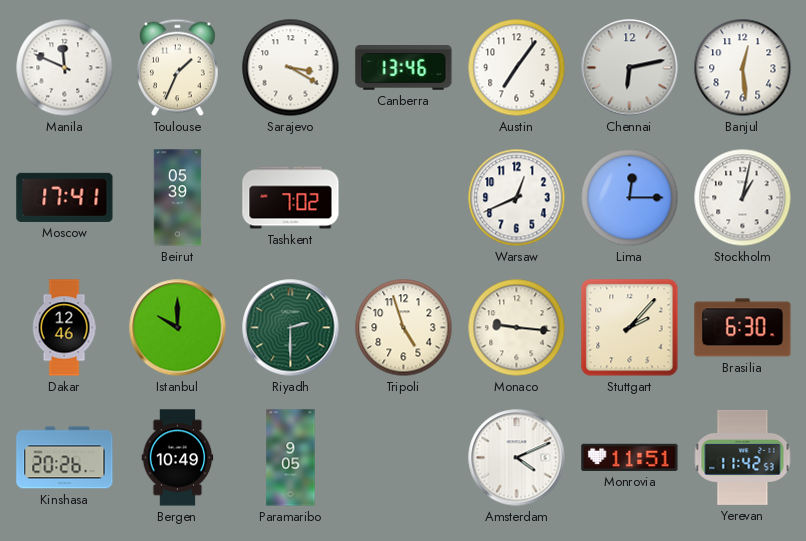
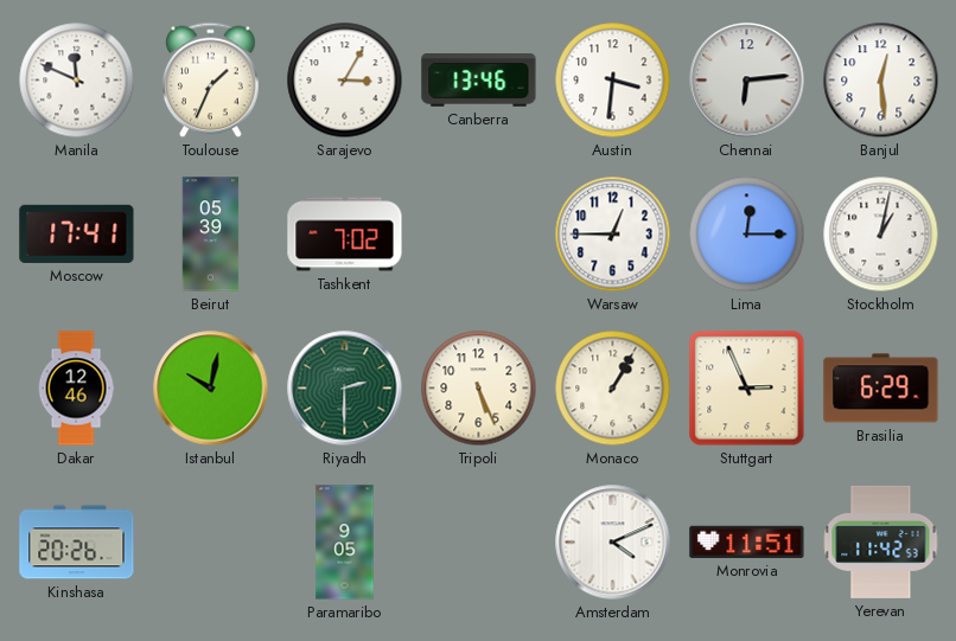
Sarajevo: 3:20 -> 3:05 (345, 81)
Austin: 7:06 -> 3:31 (613, 81)
Chennai: 6:13 -> 6:14 (747, 81)
Warsaw: 12:41 -> 12:45 (613, 235)
Istanbul: 10:00 -> 10:02 (211, 389)
Tripoli: 4:57 -> 5:26 (479, 389)
Monaco: 9:16 -> 1:05 (613, 389)
Stuttgart: 2:07 -> 2:56 (747, 389)
Brasilia: 6:30 -> 6:29 (881, 389)
Bergen: 10:49 -> none (178, 458)
